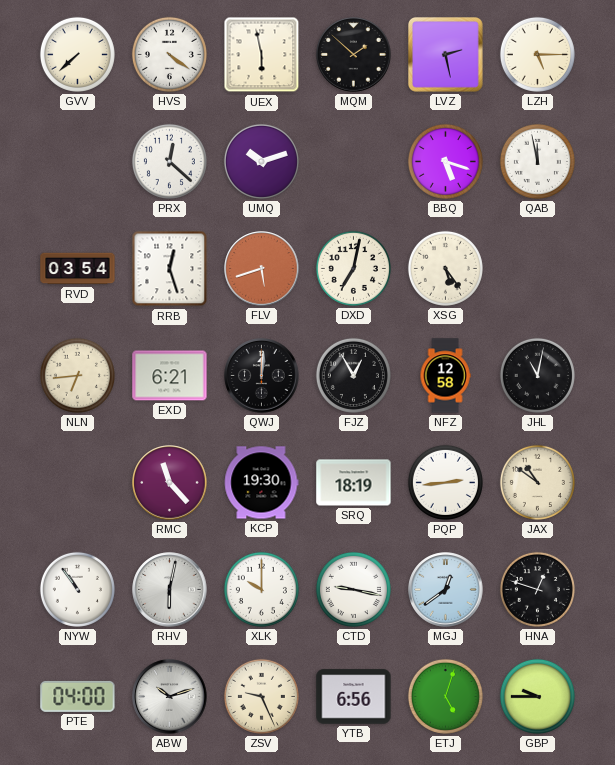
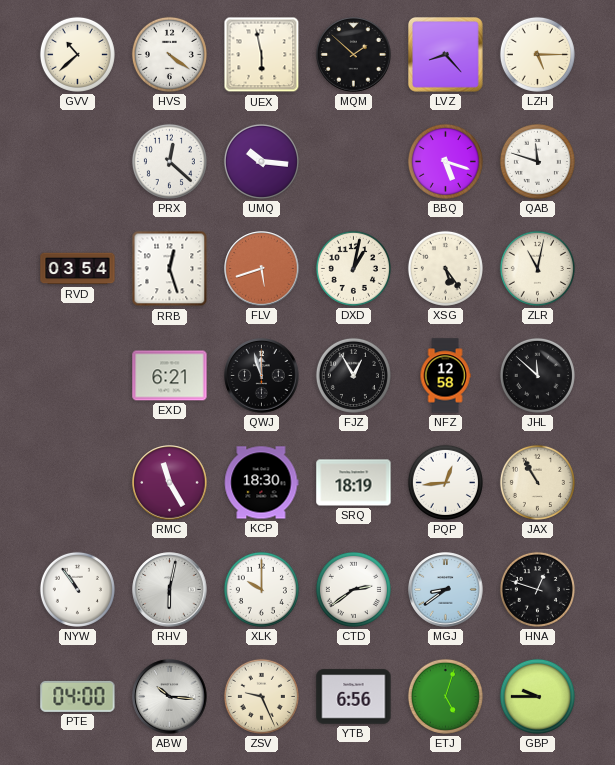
GVV: 7:38 -> 10:38 (77, 54)
LVZ: 2:28 -> 8:23 (446, 55)
UMQ: 10:12 -> 10:16 (261, 161)
QAB: 11:58 -> 11:48 (537, 161)
DXD: 7:02 -> 1:02 (353, 268)
ZLR: none -> 11:02 (537, 268)
NLN: 6:44 -> none (77, 375)
QWJ: 12:01 -> 11:57 (262, 376)
JHL: 11:02 -> 11:52 (537, 375)
RMC: 11:23 -> 11:25 (170, 483)
KCP: 19:30 -> 18:30 (261, 483)
PQP: 2:44 -> 12:44 (445, 482)
JAX: 10:51 -> 10:55 (537, 482)
CTD: 9:17 -> 2:39 (353, 589)
MGJ: 12:39 -> 8:39 (446, 590)
ABW: 10:12 -> 10:16 (170, 697)
